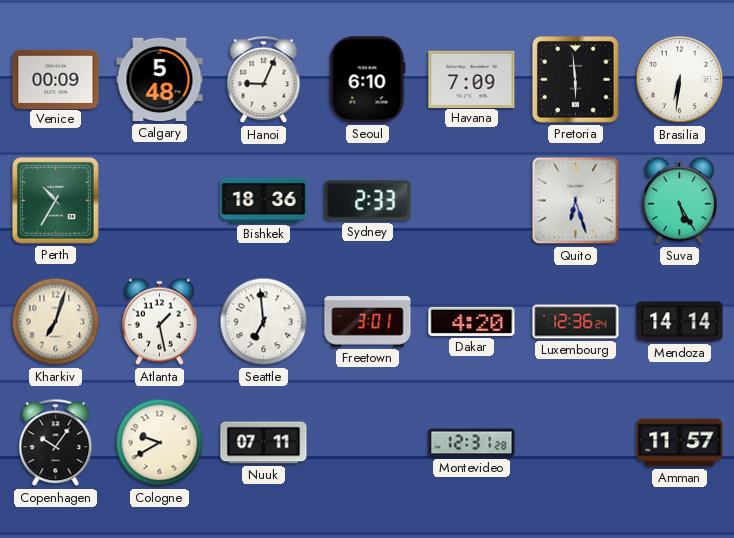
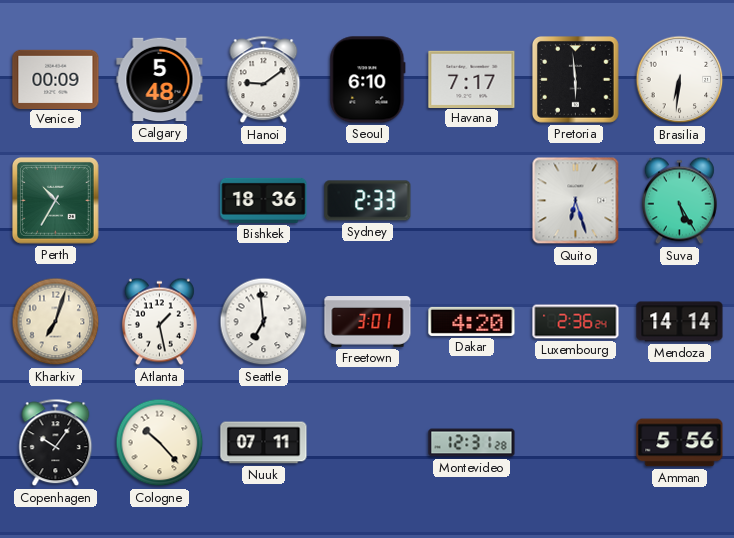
Hanoi: 9:04 -> 9:09 (264, 80)
Havana: 7:09 -> 7:17 (472, 79)
Luxembourg: 12:36 -> 2:36 (576, 322)
Cologne: 9:40 -> 10:23 (160, 443)
Amman: 11:57 -> 5:56 (680, 443)
